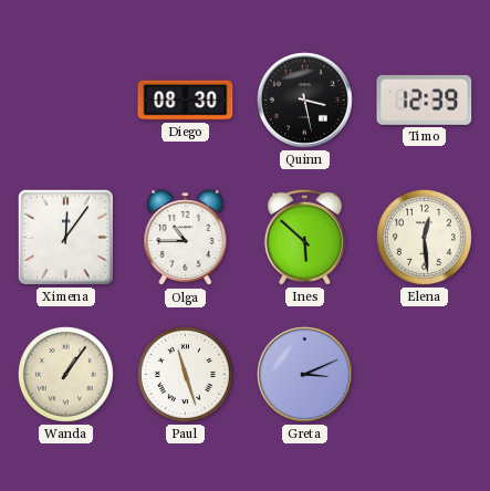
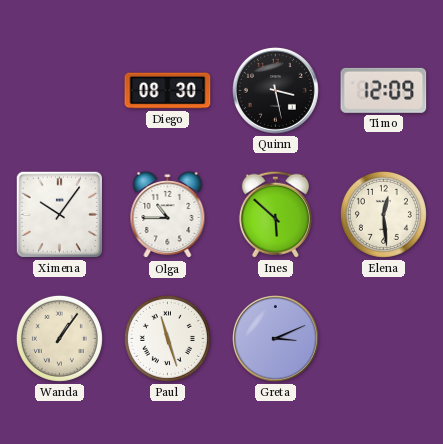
Timo: 12:39 -> 12:09 (384, 90)
Ximena: 12:06 -> 10:06 (59, 214)
